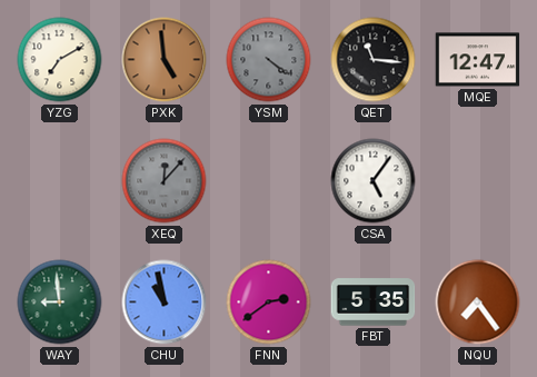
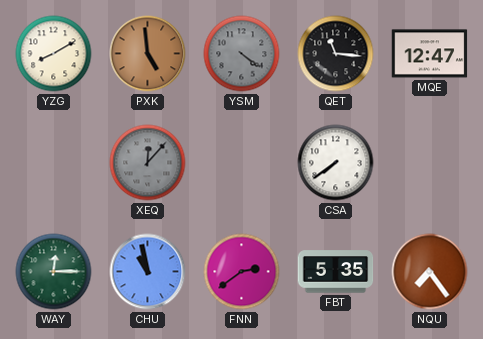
YZG: 7:10 -> 8:10 (54, 54)
CSA: 5:06 -> 7:39 (336, 163)
WAY: 8:59 -> 12:15 (54, 272)
